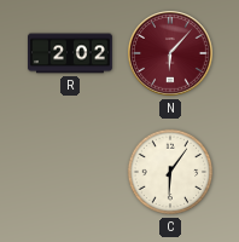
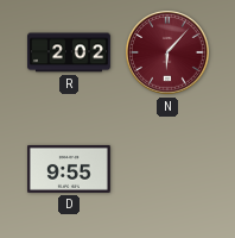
D: none -> 9:55 (70, 169)
C: 6:06 -> none (170, 172)
